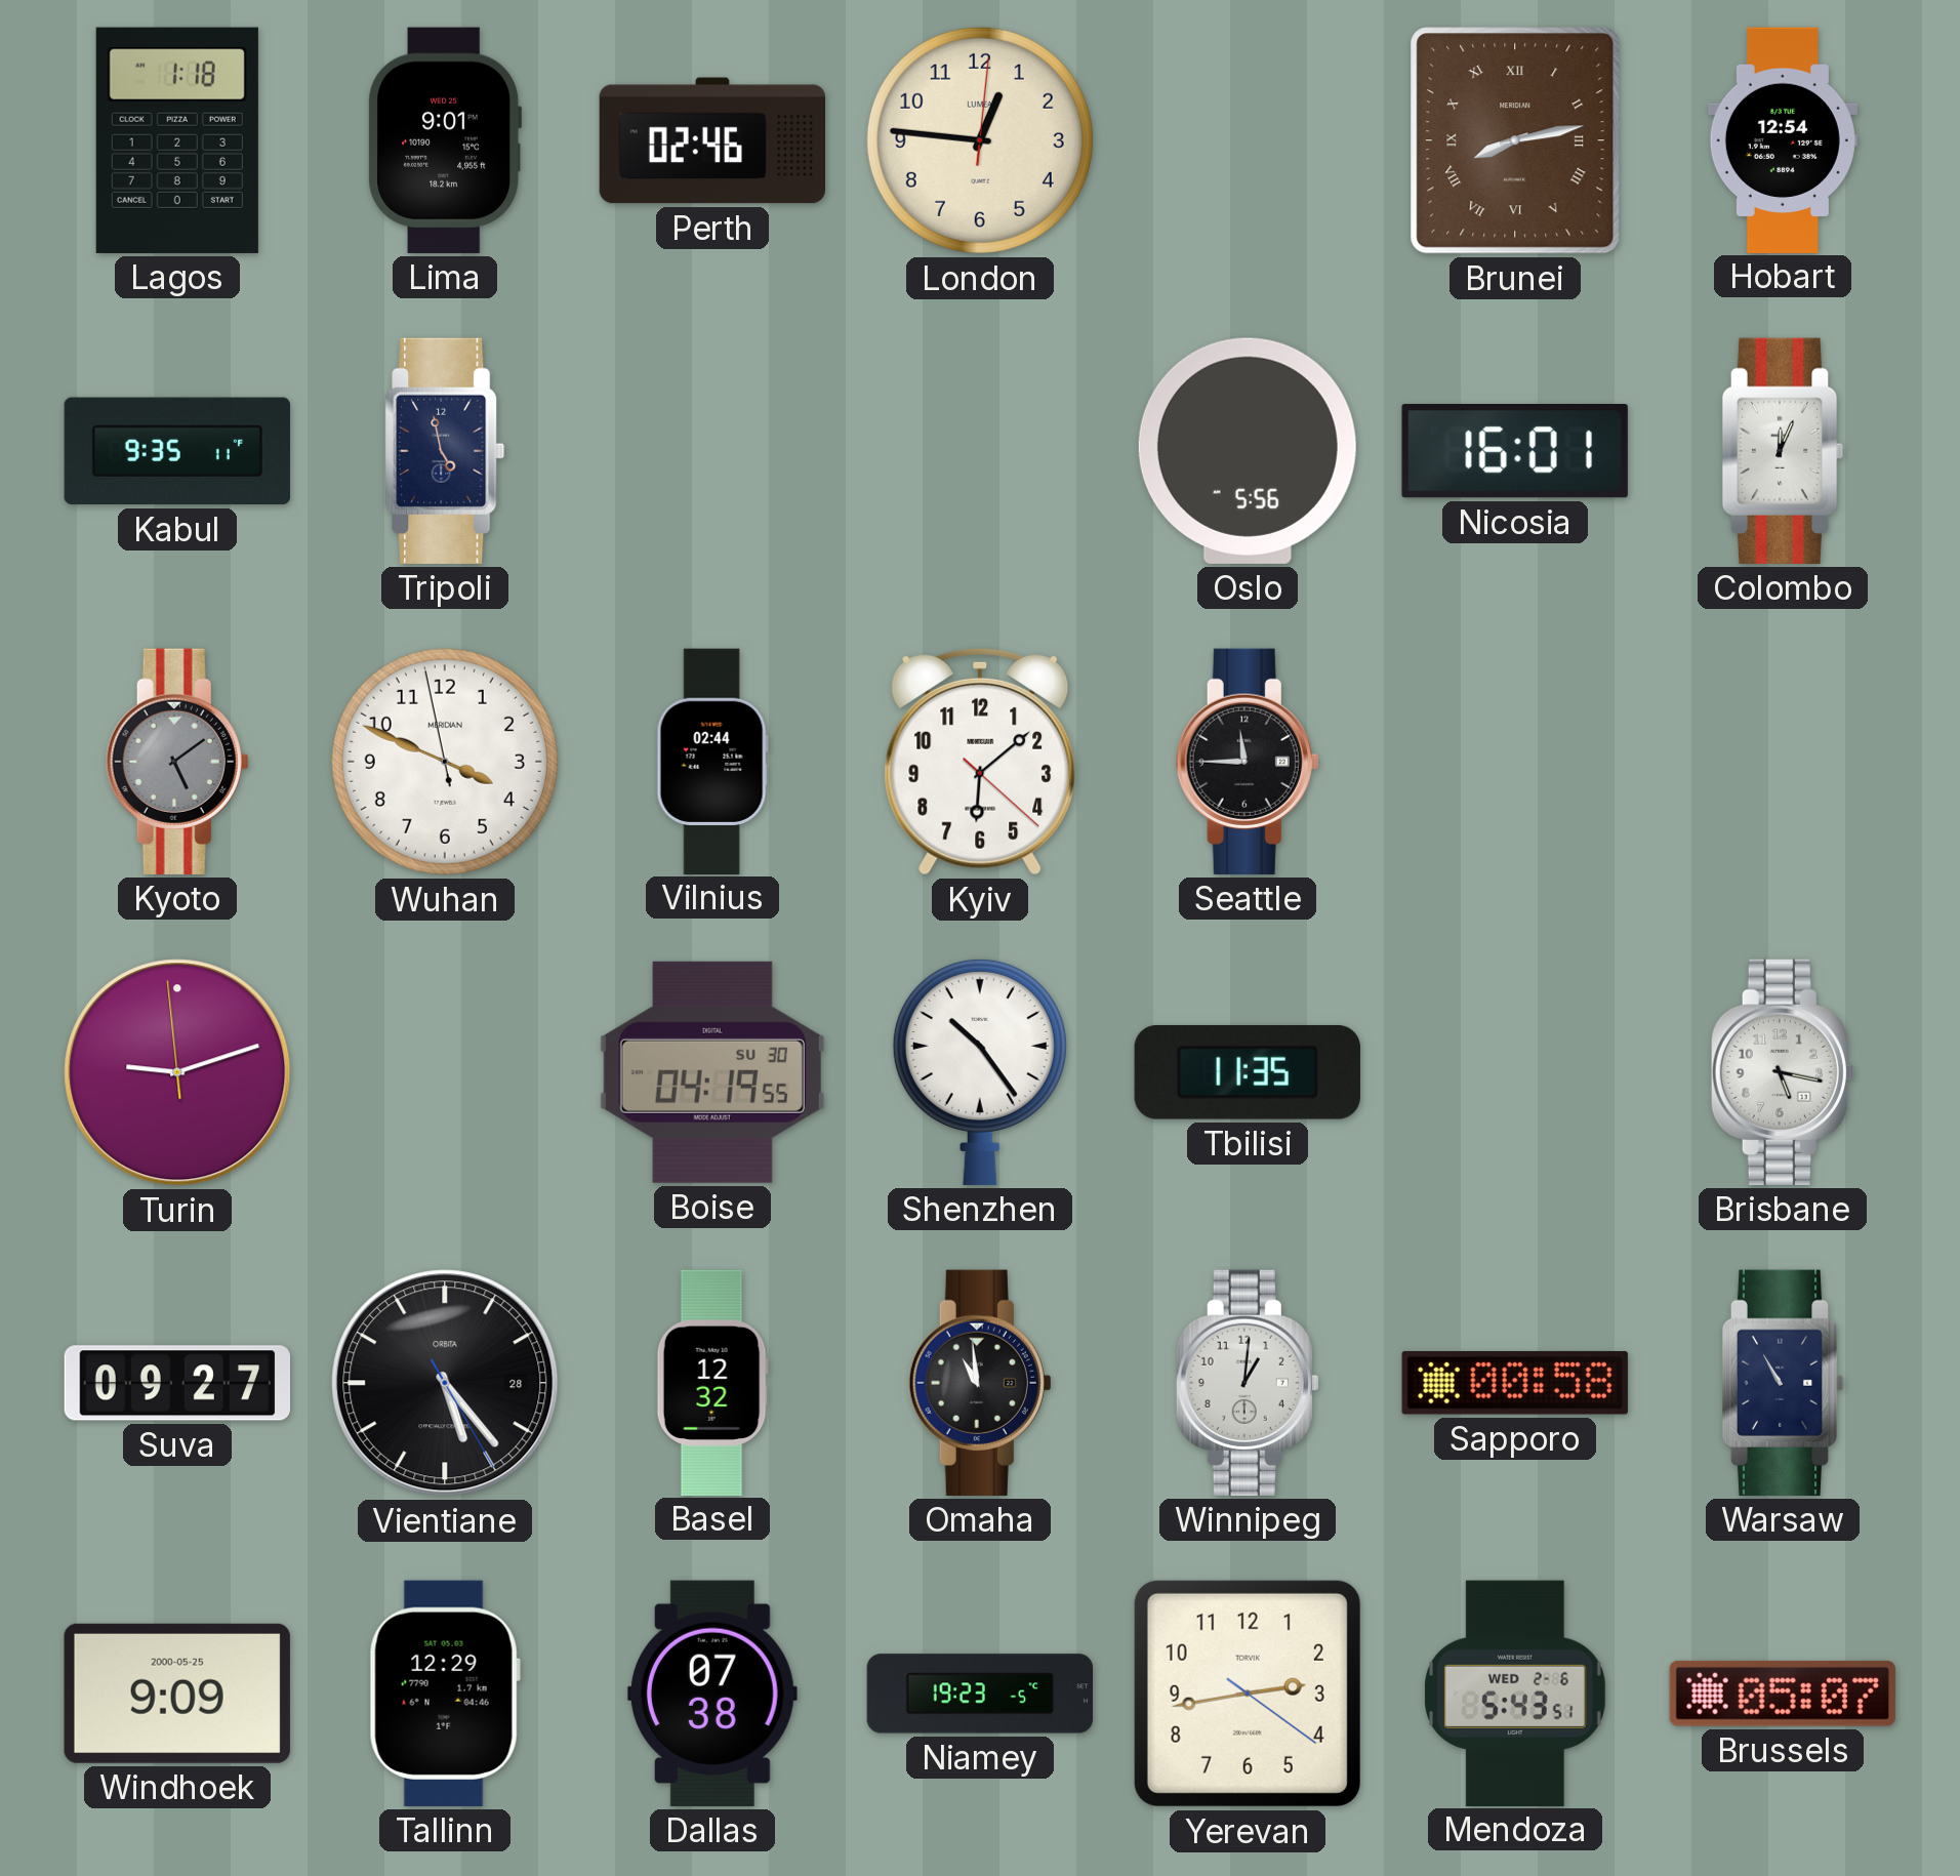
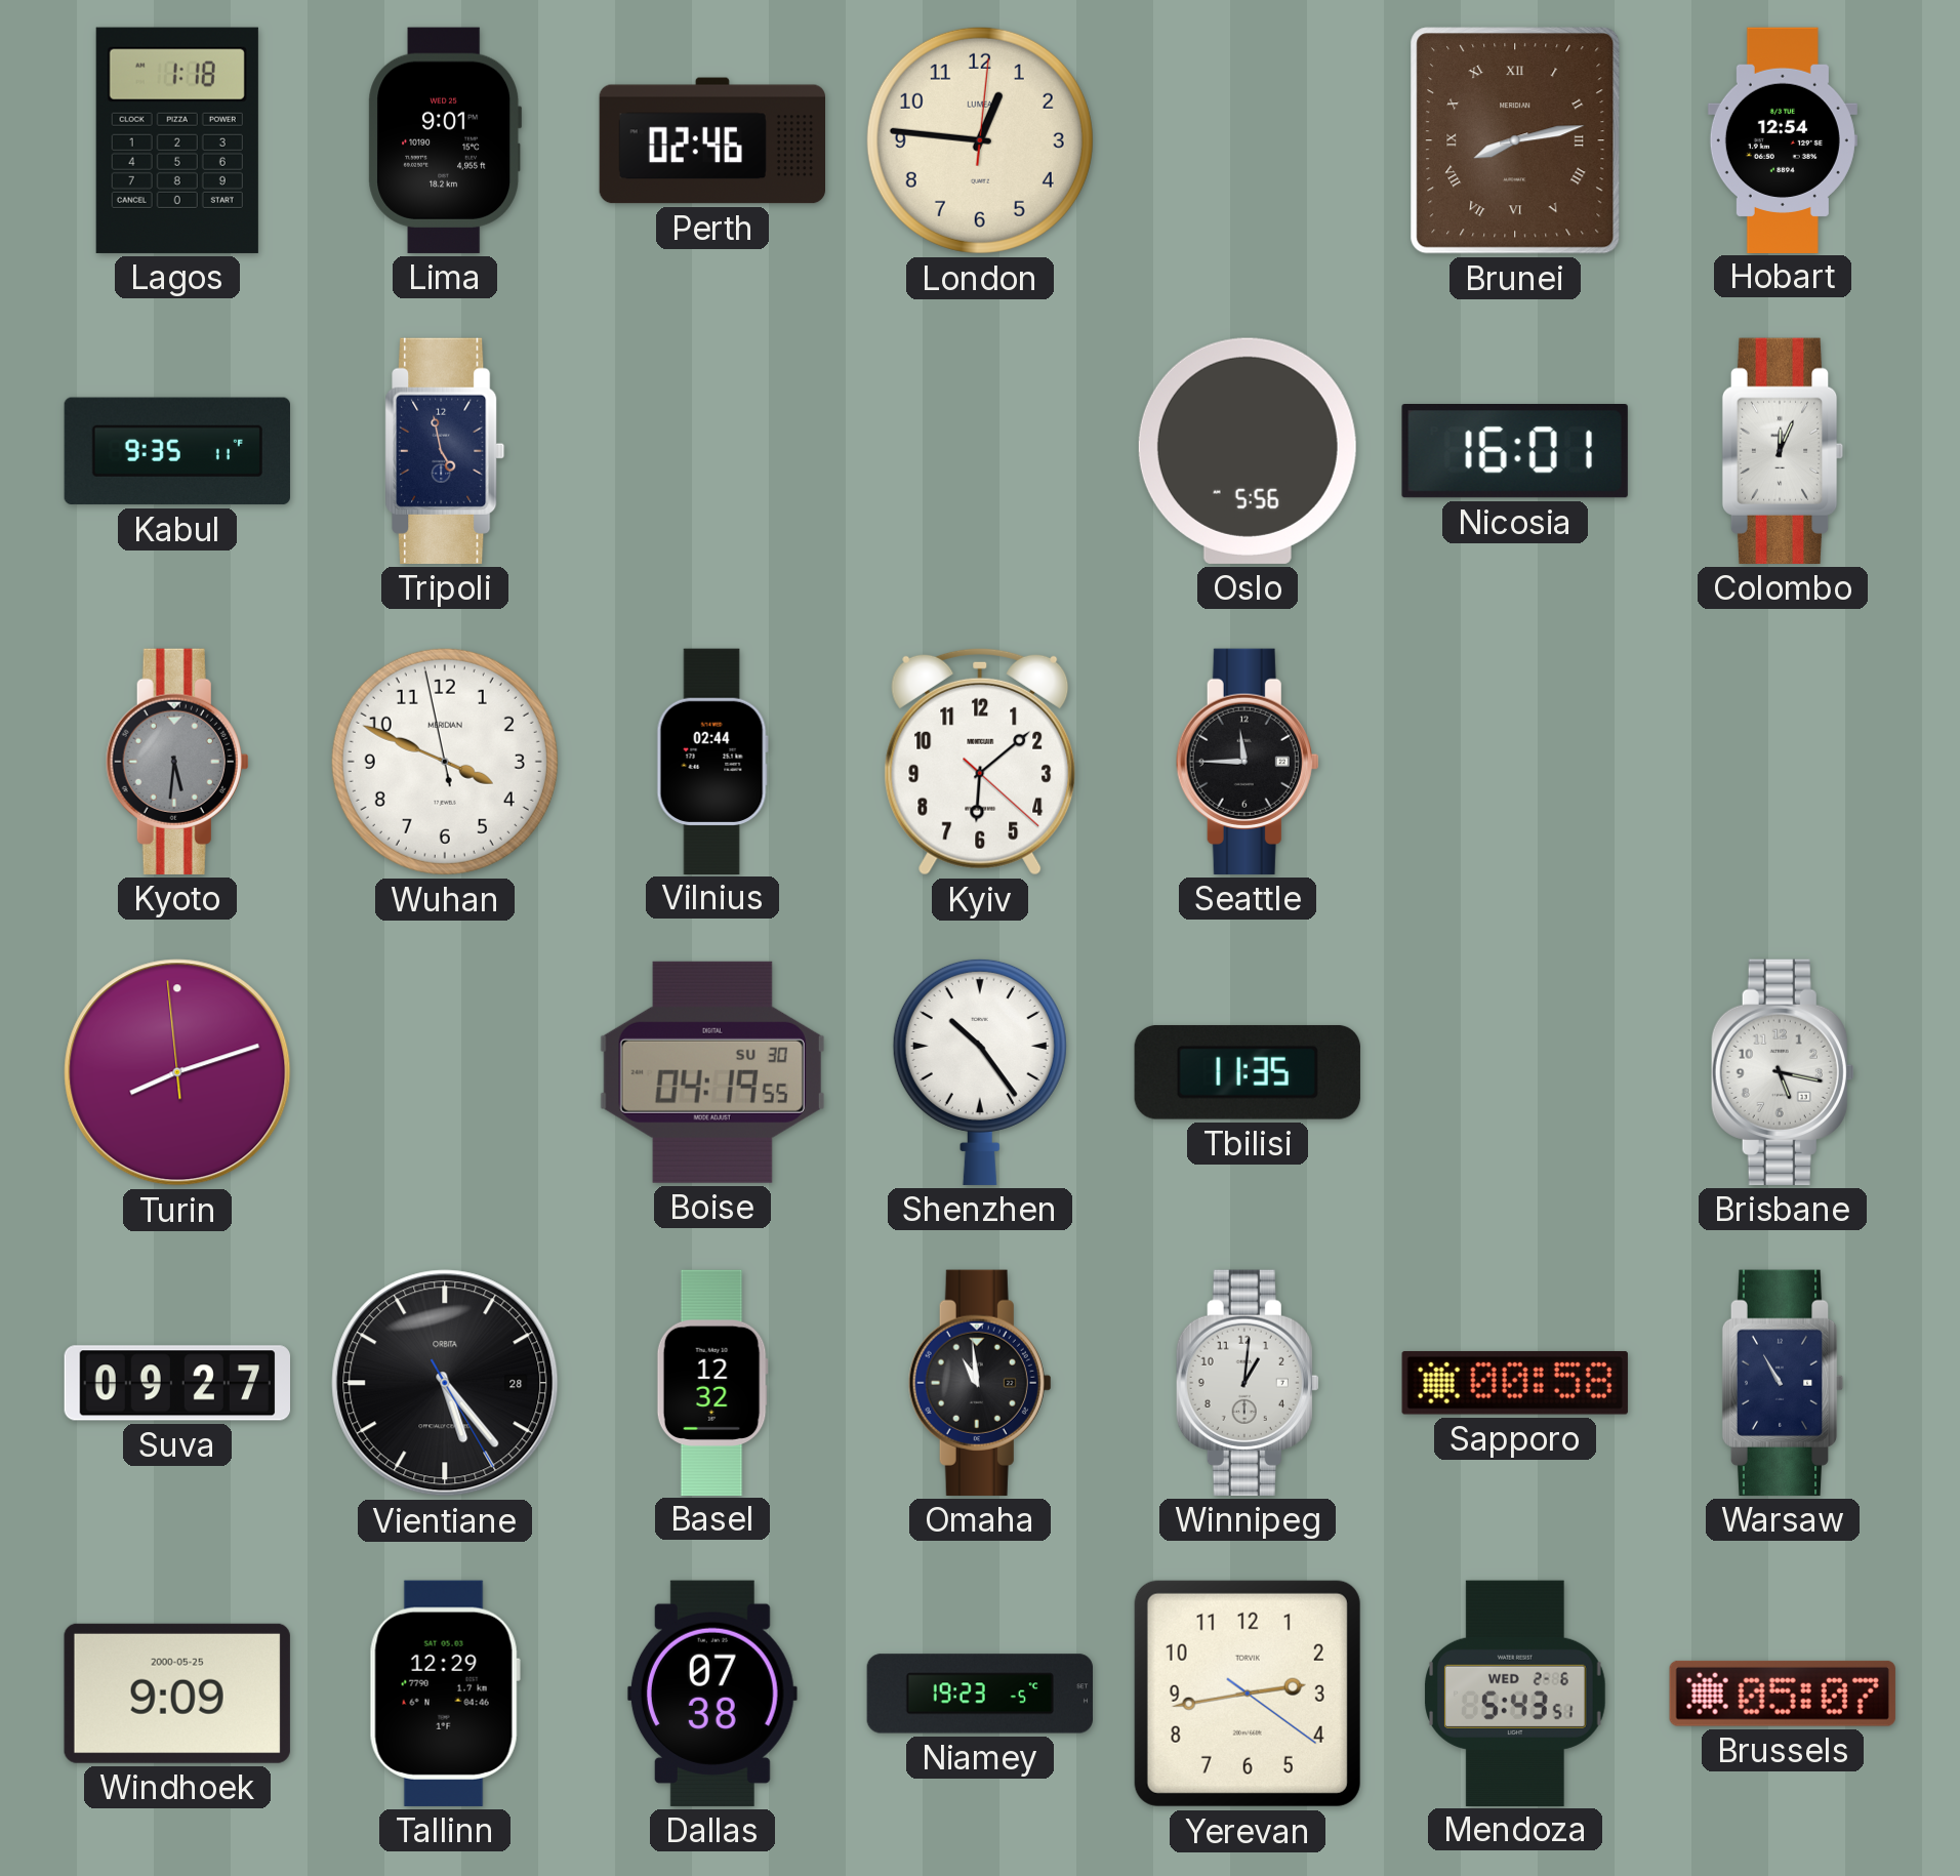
Kyoto: 5:09 -> 5:31 (177, 762)
Turin: 9:11 -> 8:11 (177, 1072)
